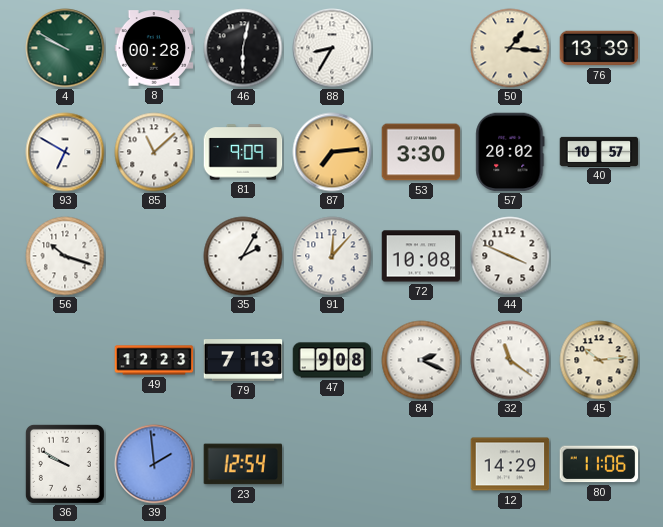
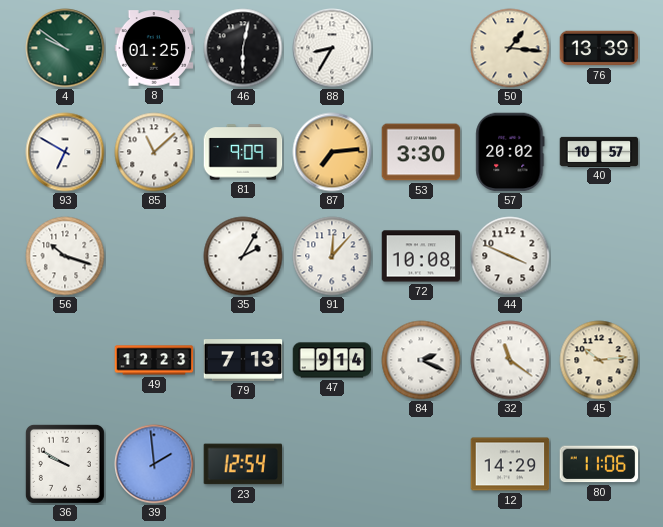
4: 9:50 -> 9:51 (65, 48)
8: 00:28 -> 01:25 (154, 48)
47: 9:08 -> 9:14 (332, 360)
